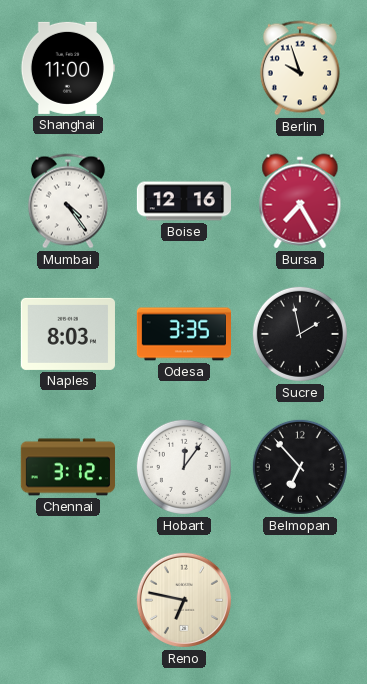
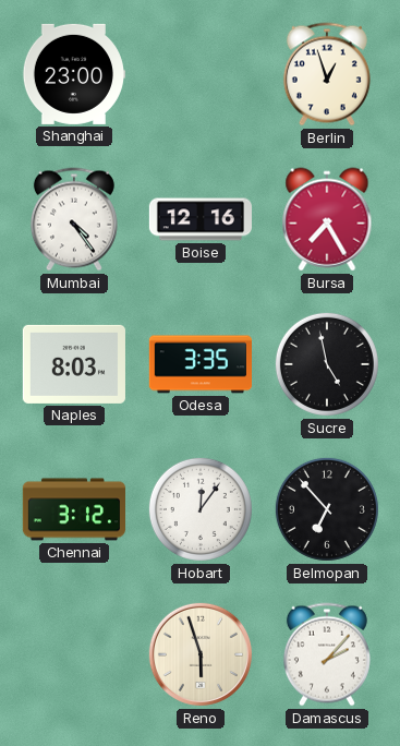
Shanghai: 11:00 -> 23:00 (73, 74)
Berlin: 9:57 -> 12:57 (327, 74)
Sucre: 1:58 -> 4:58 (327, 364)
Reno: 6:47 -> 5:57 (201, 654)
Damascus: none -> 2:07 (327, 654)
